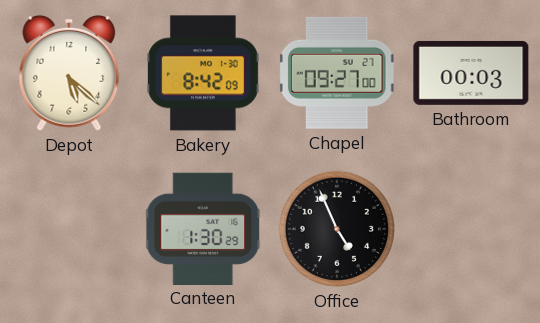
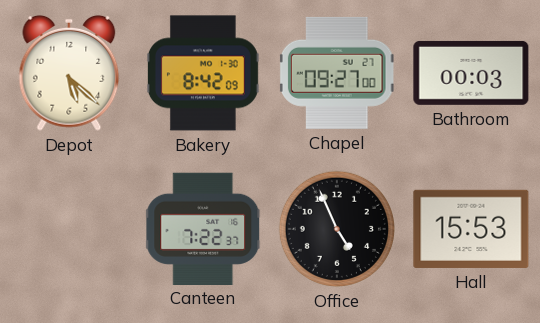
Canteen: 1:30 -> 7:22 (204, 228)
Hall: none -> 15:53 (471, 229)
